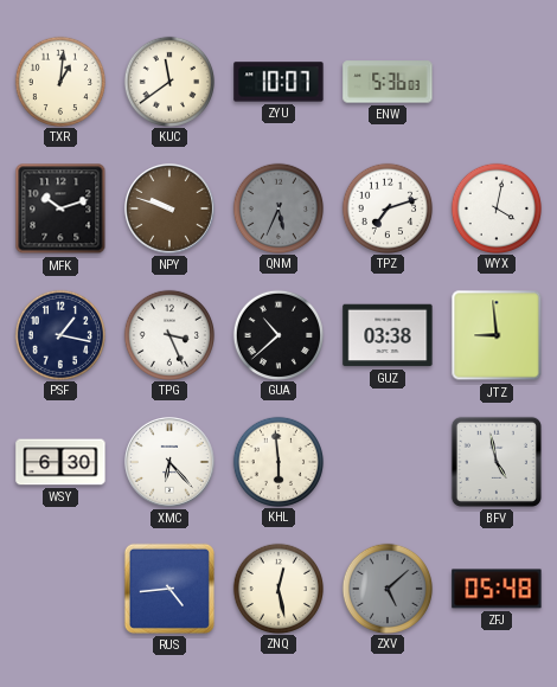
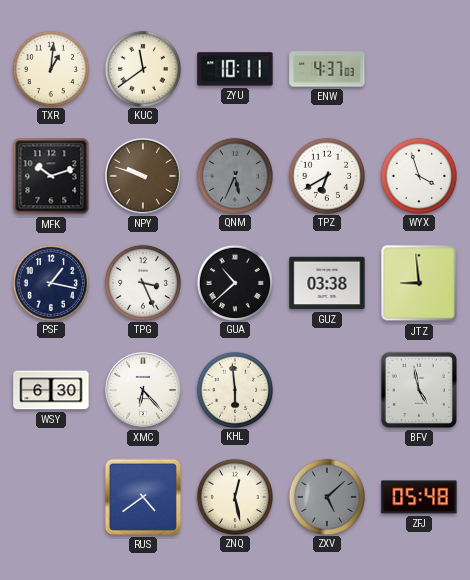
ZYU: 10:07 -> 10:11 (235, 69)
ENW: 5:36 -> 4:37 (327, 69)
TPZ: 7:12 -> 6:40 (326, 175)
WYX: 4:02 -> 3:57 (418, 175)
RUS: 4:44 -> 4:39 (143, 497)
